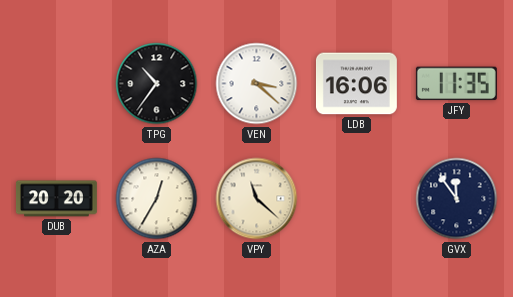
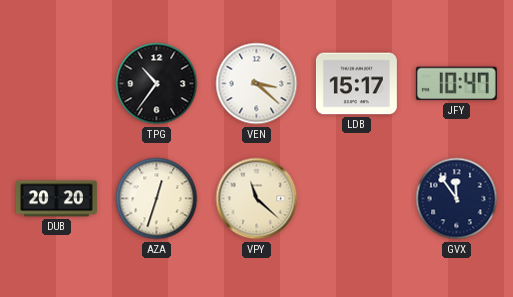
LDB: 16:06 -> 15:17 (356, 84)
JFY: 11:35 -> 10:47 (456, 84)
AZA: 12:35 -> 12:33 (157, 199)
